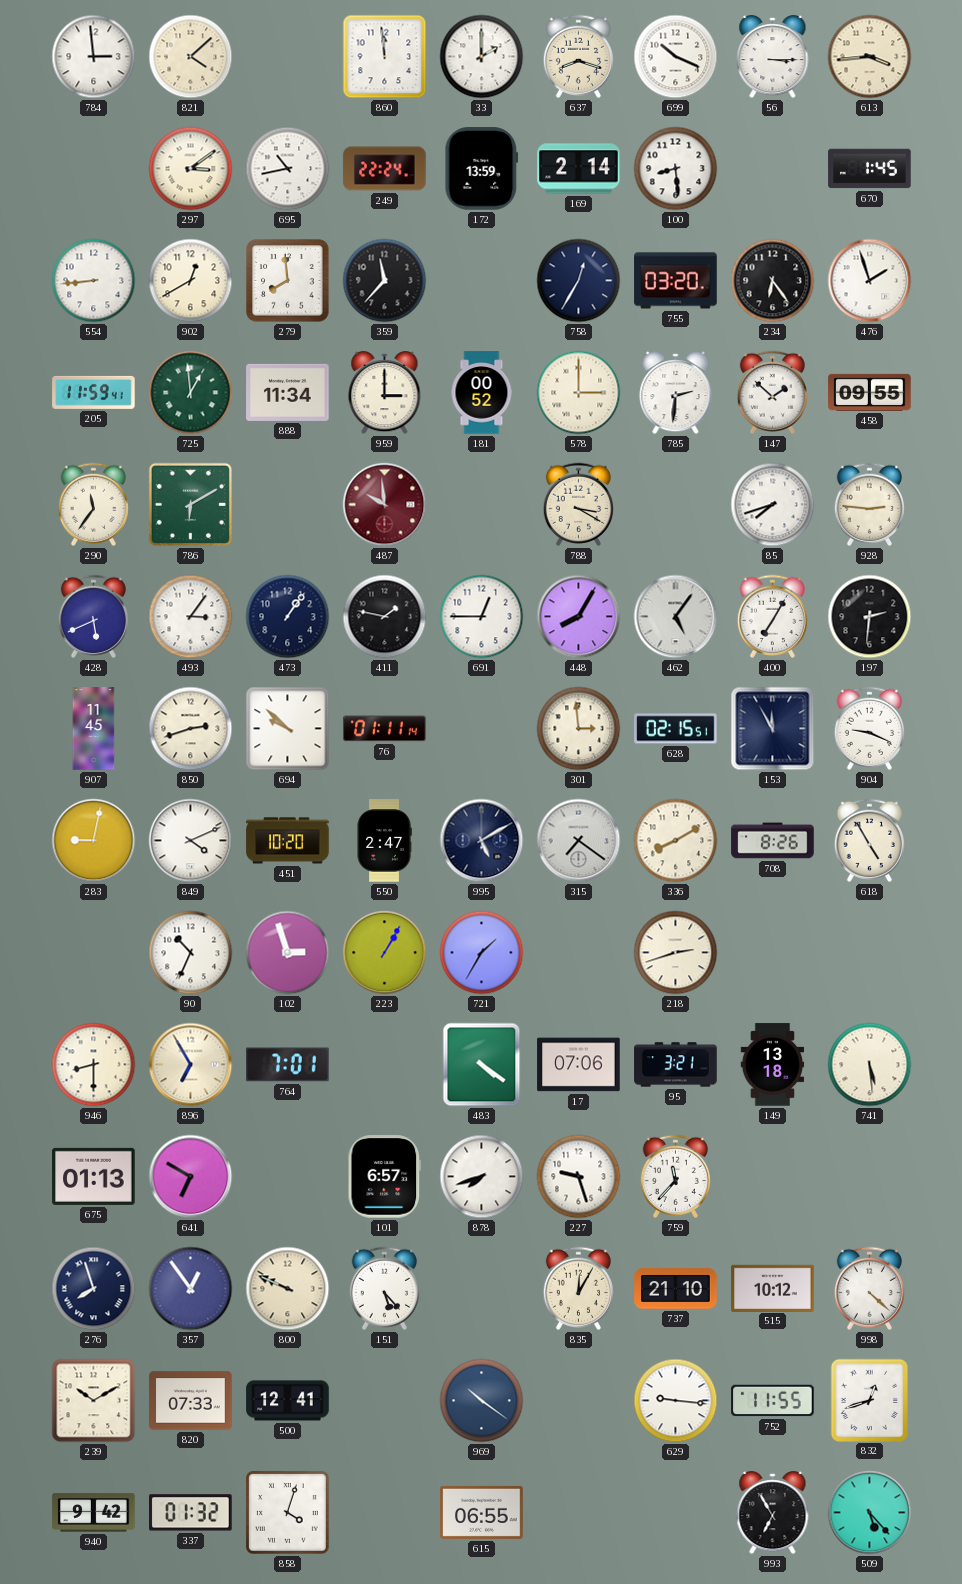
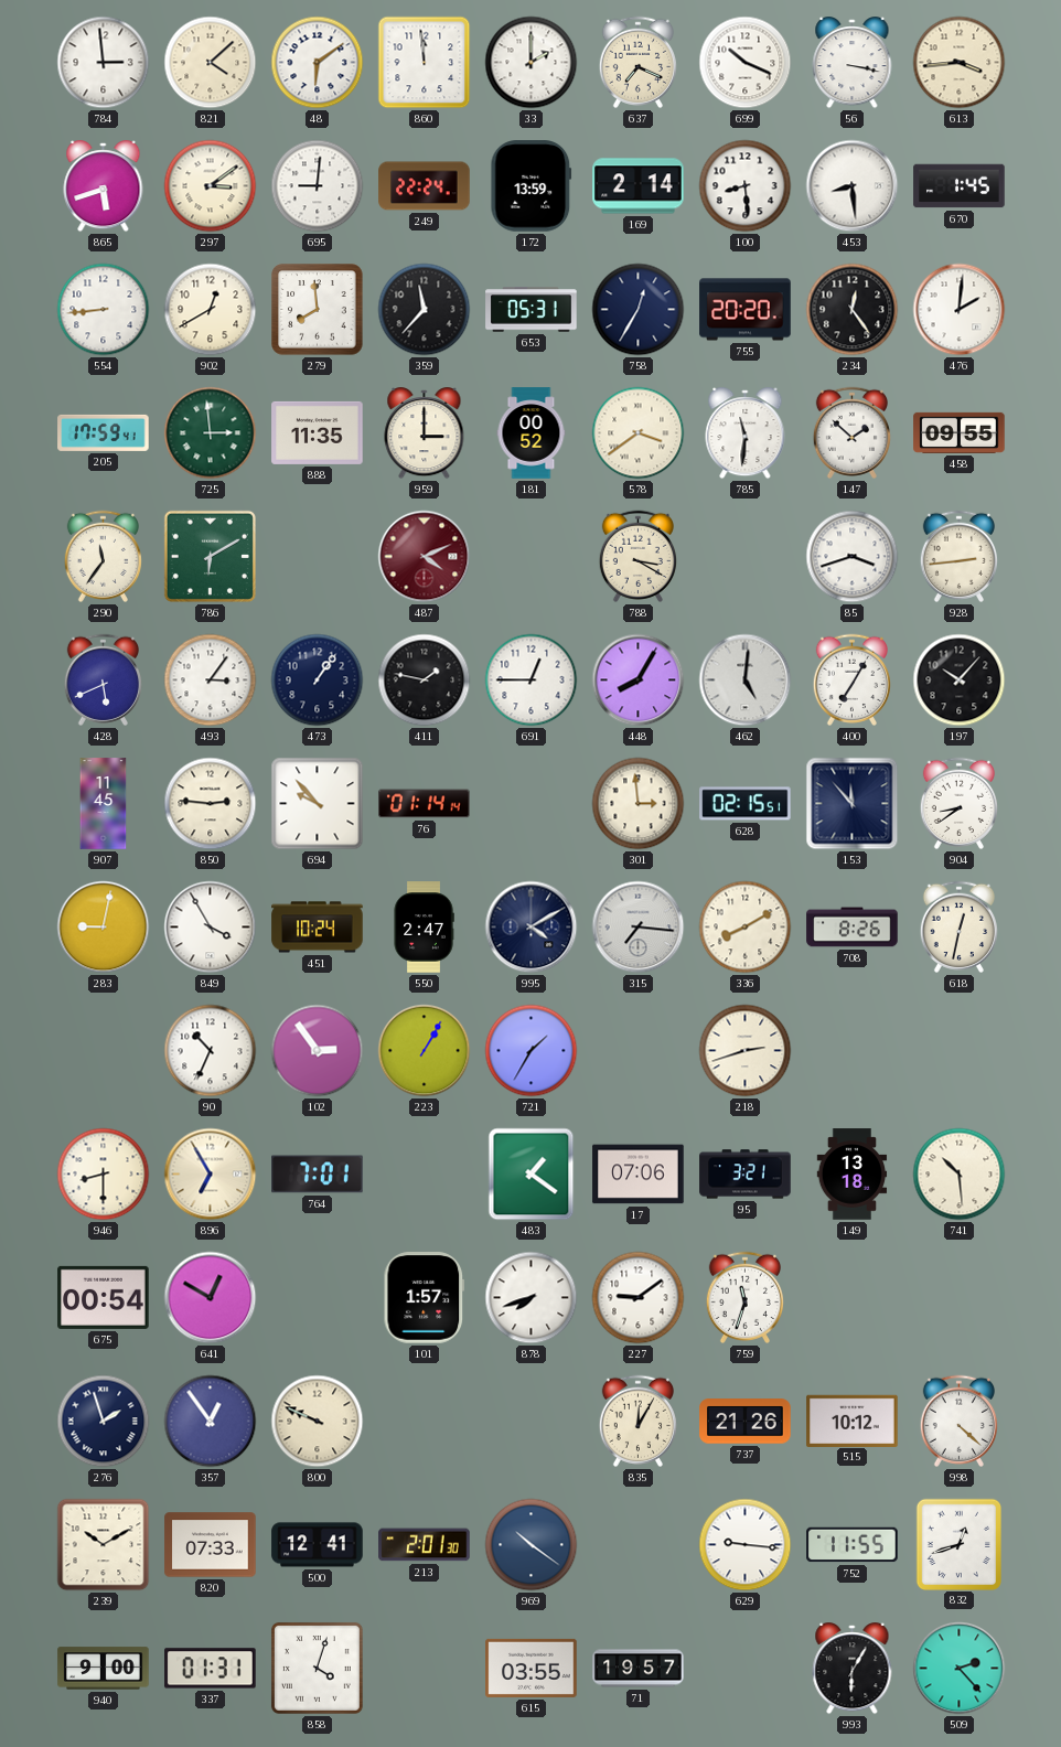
48: none -> 6:09 (318, 63)
637: 8:18 -> 7:19 (637, 62)
56: 3:15 -> 3:17 (853, 63)
865: none -> 5:42 (104, 186)
695: 10:43 -> 9:01 (318, 186)
453: none -> 8:29 (853, 186)
653: none -> 05:31 (532, 310)
755: 03:20 -> 20:20 (746, 310)
234: 6:24 -> 12:24 (853, 310)
476: 1:57 -> 2:01 (960, 310)
205: 11:59 -> 17:59 (104, 432)
725: 12:59 -> 2:59 (211, 433)
888: 11:34 -> 11:35 (318, 432)
578: 3:00 -> 3:39 (639, 433)
785: 2:31 -> 11:31 (746, 433)
487: 9:59 -> 4:11 (425, 557)
85: 7:42 -> 3:42 (853, 557)
928: 2:46 -> 2:44 (958, 556)
462: 5:06 -> 5:01 (746, 680)
197: 2:31 -> 10:07 (960, 680)
850: 2:42 -> 2:46 (211, 804)
694: 9:52 -> 9:53 (318, 804)
76: 01:11 -> 01:14 (425, 804)
153: 11:55 -> 11:53 (853, 804)
904: 9:19 -> 8:39 (958, 803)
849: 4:11 -> 3:55 (211, 928)
451: 10:20 -> 10:24 (318, 928)
995: 5:10 -> 4:10 (532, 928)
315: 7:21 -> 7:16 (639, 928)
618: 4:55 -> 12:32 (958, 926)
102: 2:57 -> 2:54 (318, 1051)
483: 4:21 -> 1:21 (532, 1175)
741: 5:29 -> 10:29 (960, 1175)
675: 01:13 -> 00:54 (104, 1297)
641: 6:50 -> 12:50 (211, 1298)
101: 6:57 -> 1:57 (424, 1298)
227: 9:27 -> 9:09 (639, 1298)
759: 11:37 -> 11:33 (744, 1297)
276: 7:57 -> 1:57 (104, 1422)
151: 5:23 -> none (384, 1288)
737: 21:10 -> 21:26 (746, 1422)
213: none -> 2:01 (425, 1545)
940: 9:42 -> 9:00 (104, 1669)
337: 01:32 -> 01:31 (211, 1669)
615: 06:55 -> 03:55 (532, 1668)
71: none -> 19:57 (639, 1669)
993: 6:55 -> 6:05 (853, 1669)
509: 5:23 -> 2:23 (960, 1669)
